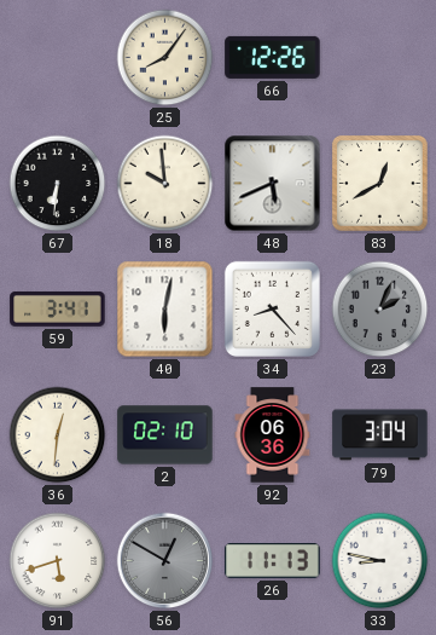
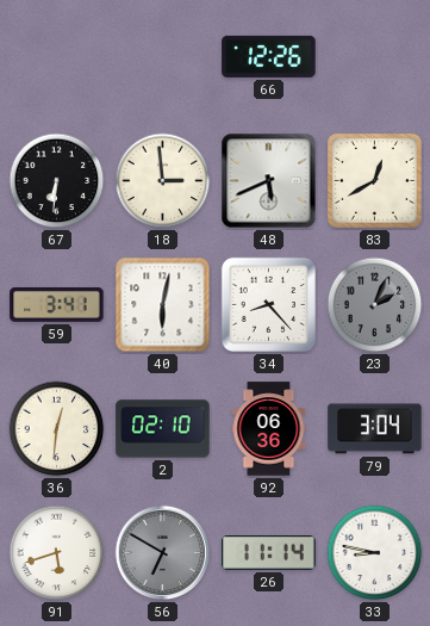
25: 8:06 -> none (165, 58)
18: 9:59 -> 2:59 (163, 181)
56: 12:50 -> 6:50 (163, 553)
26: 11:13 -> 11:14 (269, 553)
